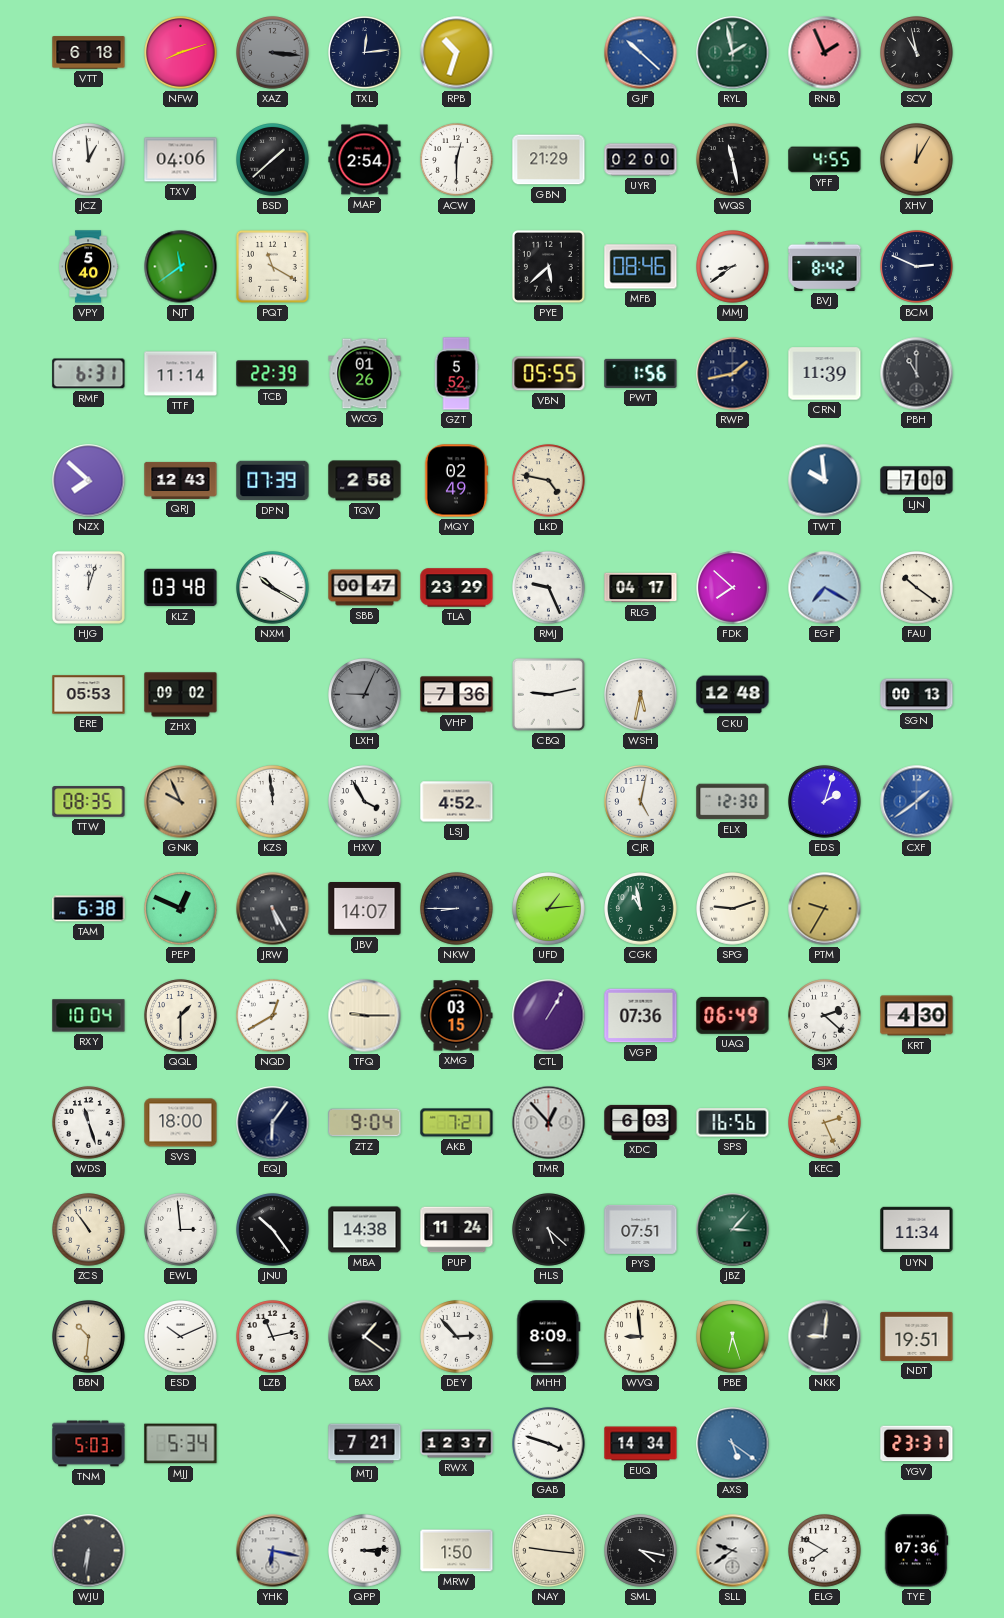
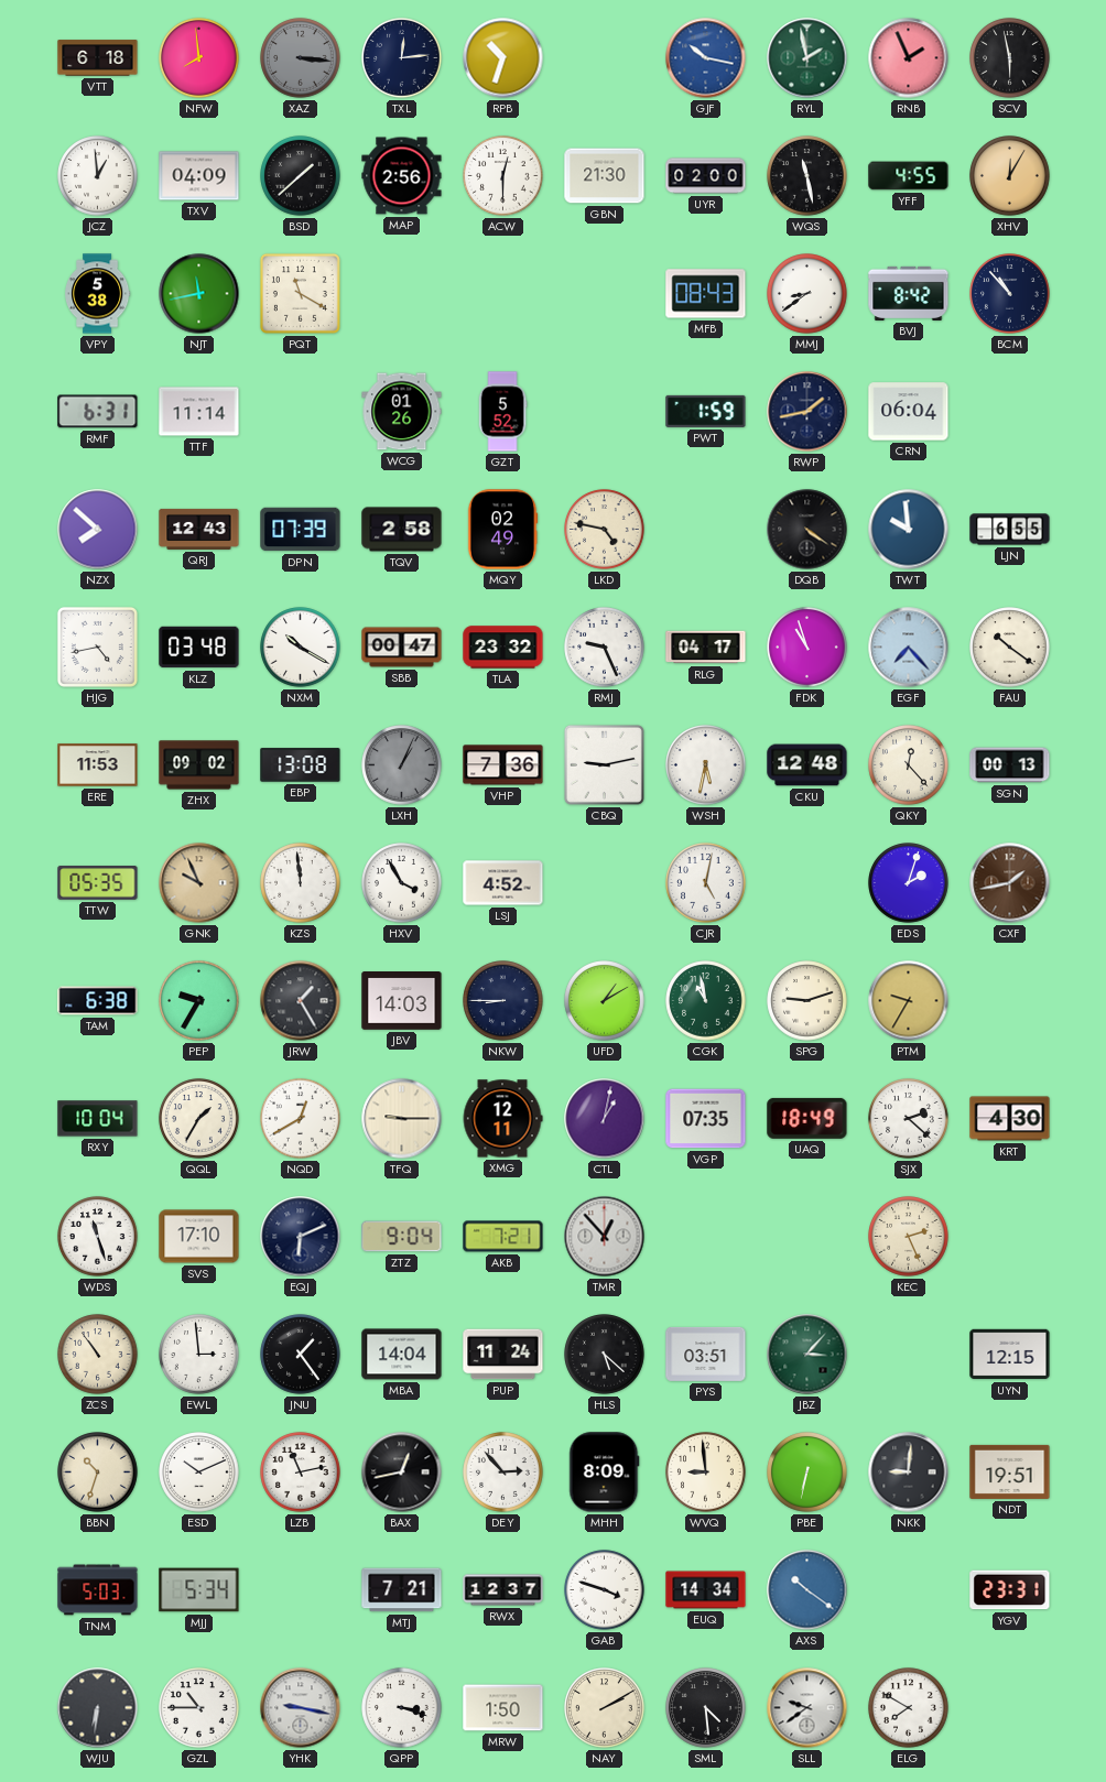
NFW: 8:12 -> 7:59 (199, 58)
GJF: 10:22 -> 10:17 (706, 58)
SCV: 10:58 -> 5:58 (1010, 58)
TXV: 04:06 -> 04:09 (199, 176)
MAP: 2:54 -> 2:56 (402, 176)
GBN: 21:29 -> 21:30 (605, 176)
VPY: 5:40 -> 5:38 (98, 294)
NJT: 11:39 -> 11:43 (199, 294)
PYE: 5:38 -> none (548, 266)
MFB: 08:46 -> 08:43 (706, 294)
BCM: 2:49 -> 10:53 (1010, 294)
TCB: 22:39 -> none (273, 374)
VBN: 05:55 -> none (549, 374)
PWT: 1:56 -> 1:59 (706, 411)
CRN: 11:39 -> 06:04 (909, 412)
PBH: 11:00 -> none (917, 374)
DQB: none -> 4:21 (807, 530)
LJN: 7:00 -> 6:55 (1010, 530)
HJG: 12:03 -> 4:43 (97, 646)
TLA: 23:29 -> 23:32 (503, 648)
FDK: 7:52 -> 10:57 (807, 648)
EGF: 7:20 -> 7:23 (909, 648)
ERE: 05:53 -> 11:53 (98, 765)
EBP: none -> 13:08 (301, 765)
LXH: 9:04 -> 1:04 (402, 765)
QKY: none -> 12:23 (909, 765)
TTW: 08:35 -> 05:35 (98, 883)
ELX: 12:30 -> none (733, 802)
CXF: 1:39 -> 1:43 (1010, 883)
CXF dial: blue -> brown (1010, 883)
PEP: 12:49 -> 9:35 (199, 1001)
JRW: 5:25 -> 1:25 (301, 1001)
JBV: 14:07 -> 14:03 (402, 1001)
UFD: 1:14 -> 1:10 (605, 1001)
QQL: 1:30 -> 1:35 (199, 1119)
XMG: 03:15 -> 12:11 (502, 1119)
CTL: 1:05 -> 1:02 (605, 1119)
VGP: 07:36 -> 07:35 (706, 1119)
UAQ: 06:49 -> 18:49 (807, 1118)
SVS: 18:00 -> 17:10 (199, 1237)
EQJ: 6:06 -> 6:11 (301, 1237)
XDC: 6:03 -> none (641, 1122)
SPS: 16:56 -> none (733, 1123)
JNU: 10:24 -> 1:24 (301, 1355)
MBA: 14:38 -> 14:04 (402, 1355)
PYS: 07:51 -> 03:51 (706, 1354)
UYN: 11:34 -> 12:15 (1010, 1355)
BBN: 10:31 -> 10:33 (98, 1473)
BAX: 1:21 -> 12:43 (402, 1473)
PBE: 6:27 -> 6:32 (807, 1473)
AXS: 5:21 -> 10:21 (807, 1590)
GZL: none -> 10:45 (199, 1708)
YHK: 6:17 -> 9:17 (301, 1708)
QPP: 3:14 -> 3:18 (402, 1708)
NAY: 9:16 -> 2:10 (605, 1708)
SML: 4:17 -> 4:29 (706, 1708)
TYE: 07:36 -> none (916, 1551)
